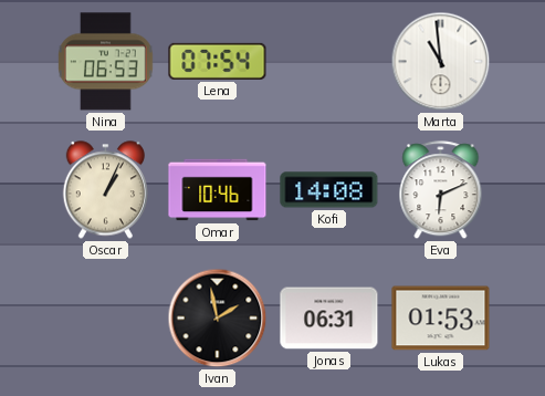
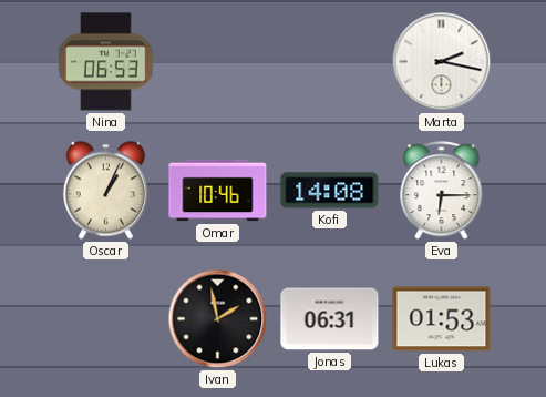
Lena: 07:54 -> none (218, 61)
Marta: 10:59 -> 2:17 (442, 62)
Eva: 6:11 -> 6:15 (442, 191)
